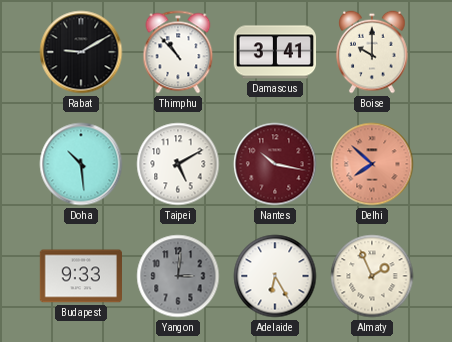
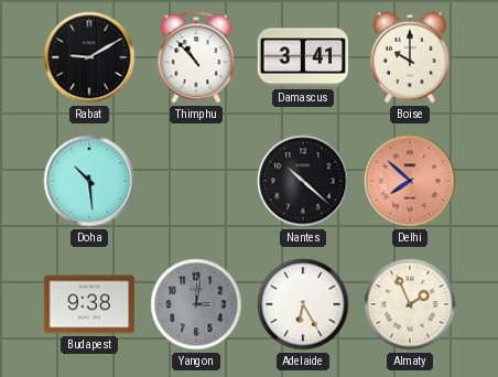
Taipei: 5:10 -> none (178, 164)
Nantes: 10:17 -> 10:22 (303, 181)
Nantes dial: burgundy -> black (303, 181)
Budapest: 9:33 -> 9:38 (88, 304)
